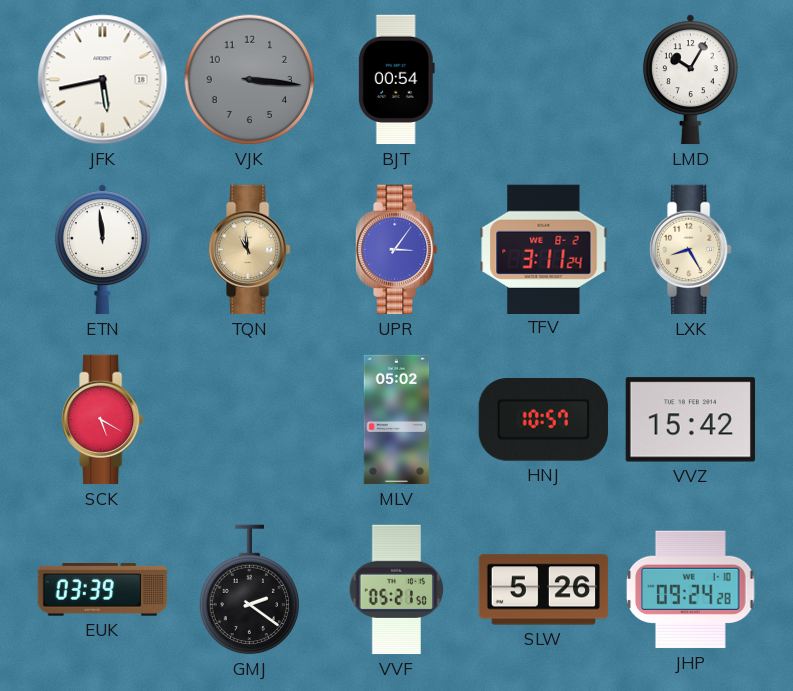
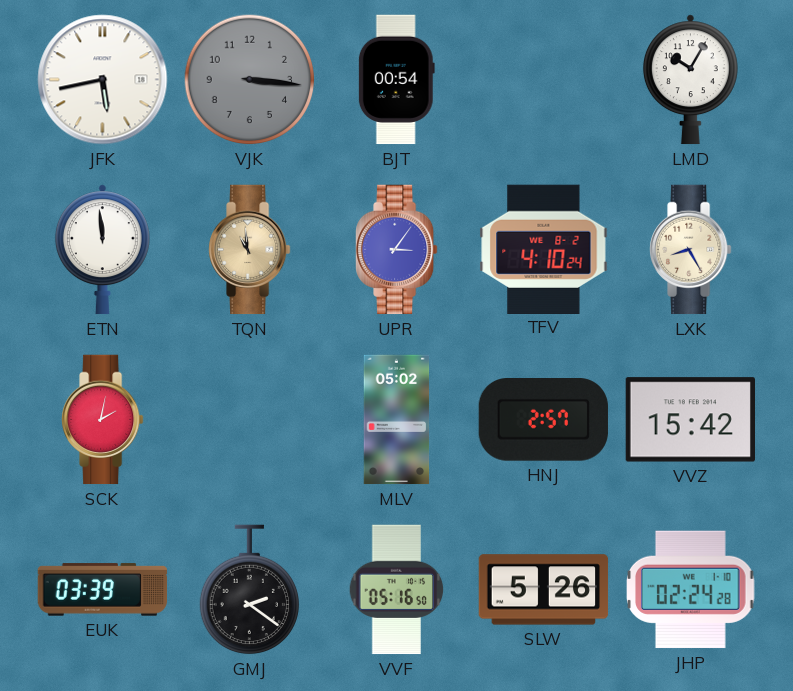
TFV: 3:11 -> 4:10 (544, 249)
SCK: 5:20 -> 2:02 (103, 420)
HNJ: 10:57 -> 2:57 (543, 420)
VVF: 05:21 -> 05:16 (397, 590)
JHP: 09:24 -> 02:24 (691, 590)
